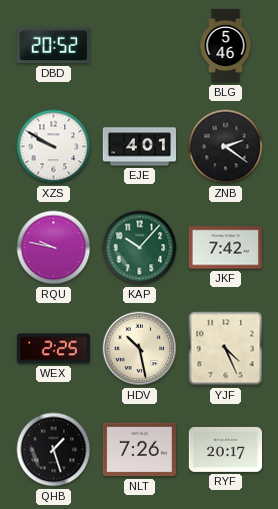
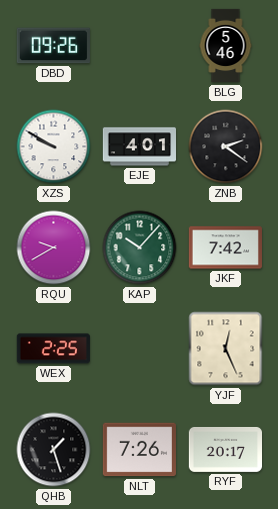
DBD: 20:52 -> 09:26 (53, 46)
RQU: 9:47 -> 9:40 (54, 248)
HDV: 10:28 -> none (140, 349)
YJF: 4:26 -> 12:26 (226, 349)
